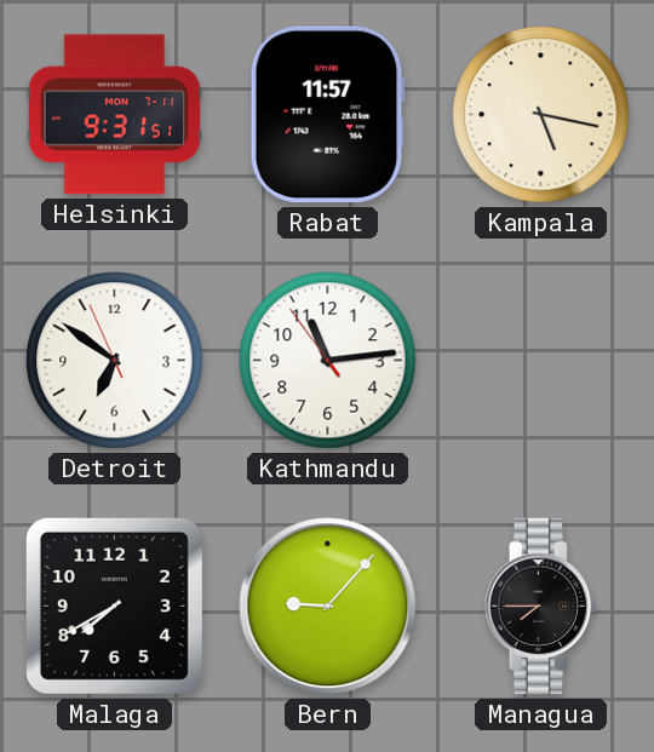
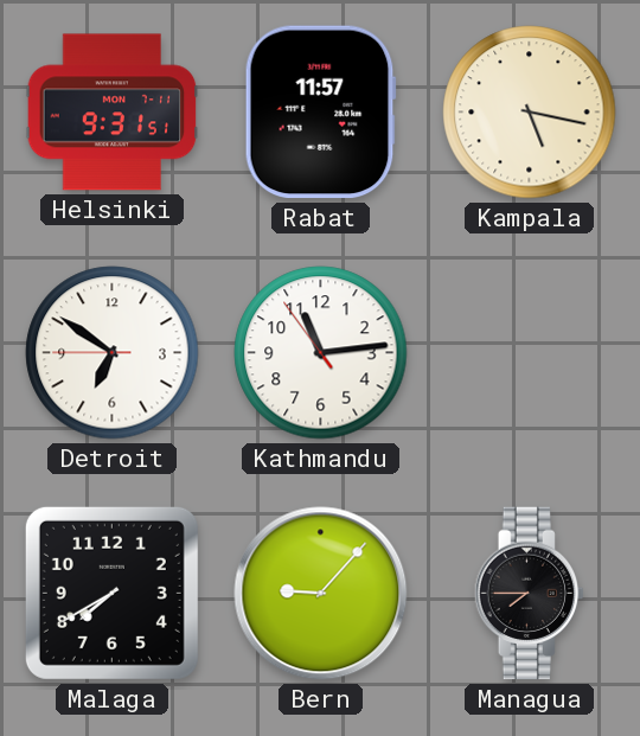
Detroit: 6:50:56 -> 6:50:45 (113, 353)
